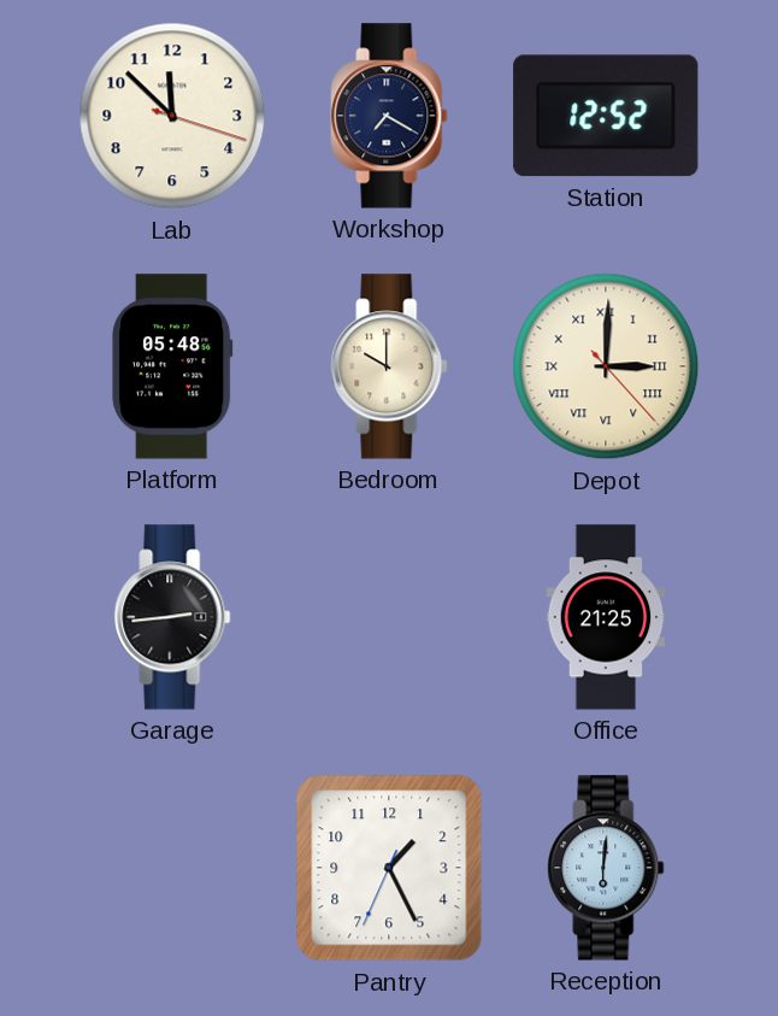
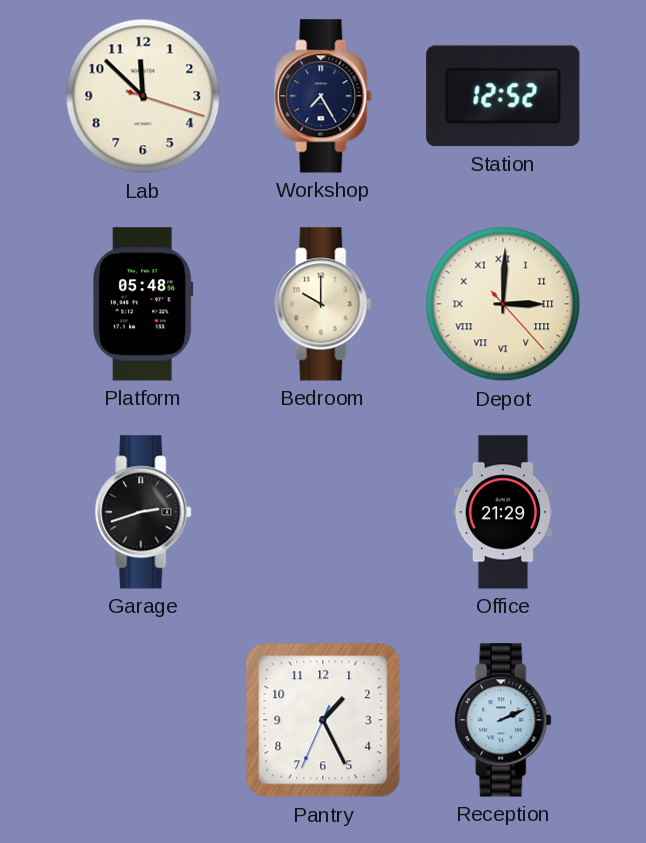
Workshop: 7:20 -> 7:25 (323, 96)
Garage: 2:44 -> 2:42 (143, 512)
Office: 21:25 -> 21:29 (503, 512)
Reception: 6:01 -> 2:11 (503, 720)
